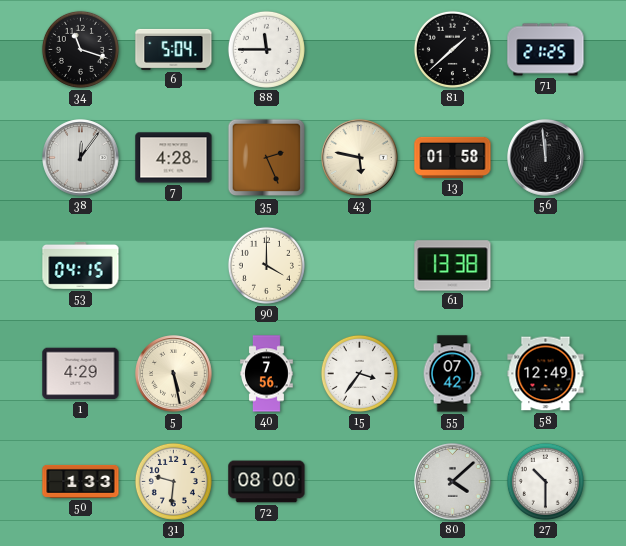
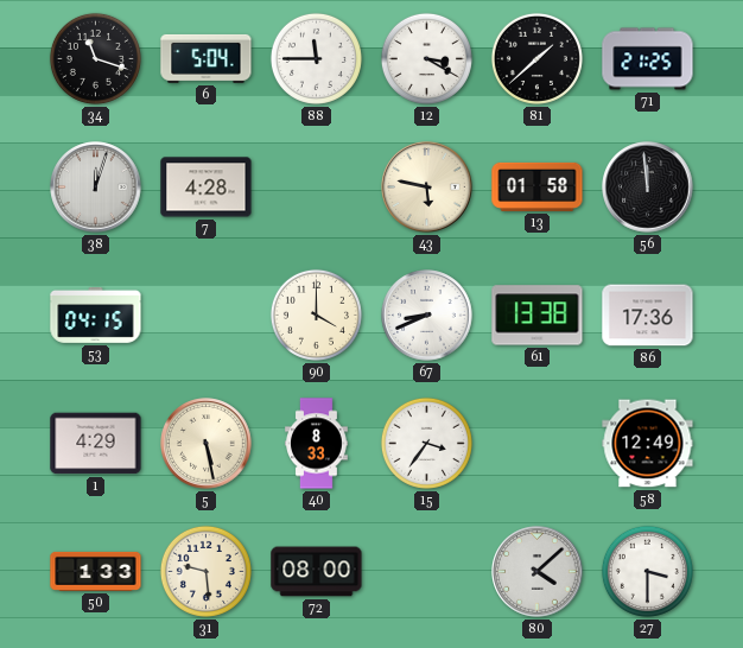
12: none -> 3:20 (426, 58)
38: 12:06 -> 12:03 (96, 188)
35: 2:26 -> none (267, 158)
67: none -> 8:41 (427, 316)
86: none -> 17:36 (648, 316)
40: 7:56 -> 8:33 (317, 444)
55: 07:42 -> none (452, 374)
31: 9:31 -> 9:29 (205, 571)
27: 10:30 -> 3:30 (647, 571)
